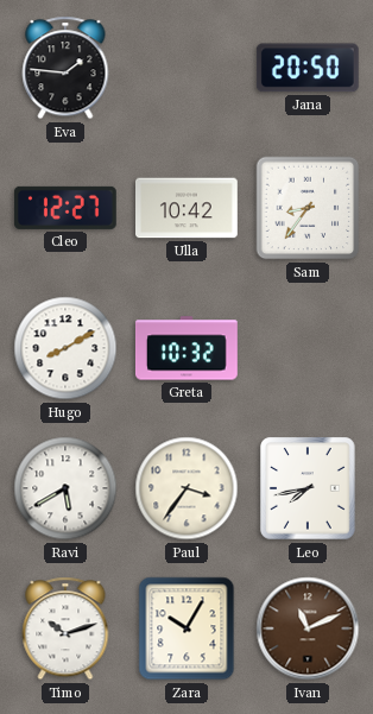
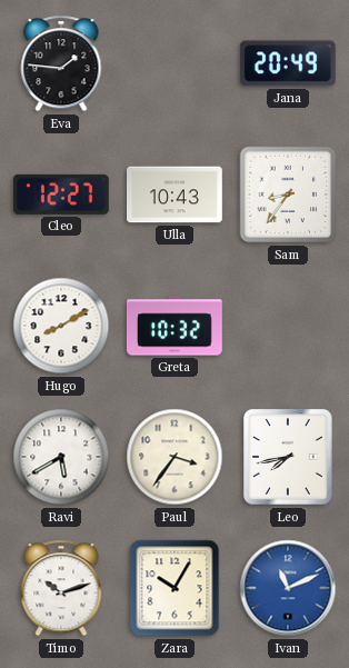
Jana: 20:50 -> 20:49 (288, 63)
Ulla: 10:42 -> 10:43 (176, 195)
Ivan dial: brown -> blue (288, 588)
